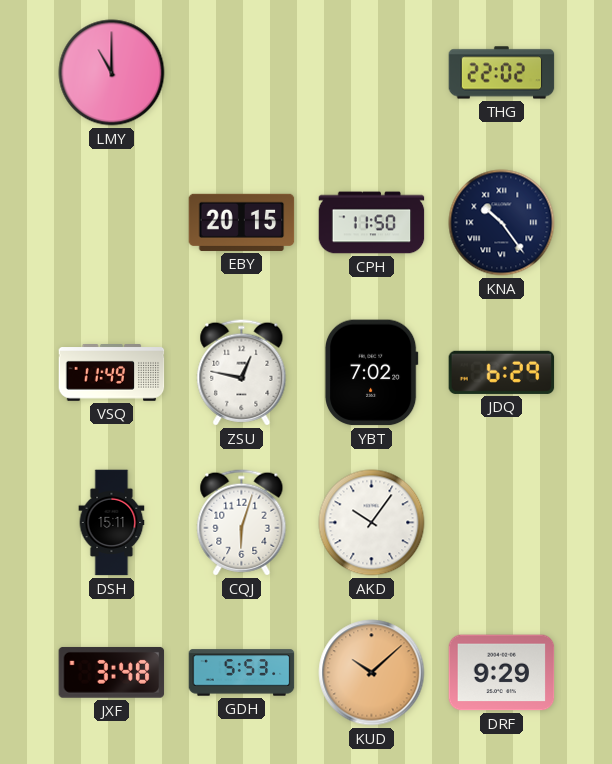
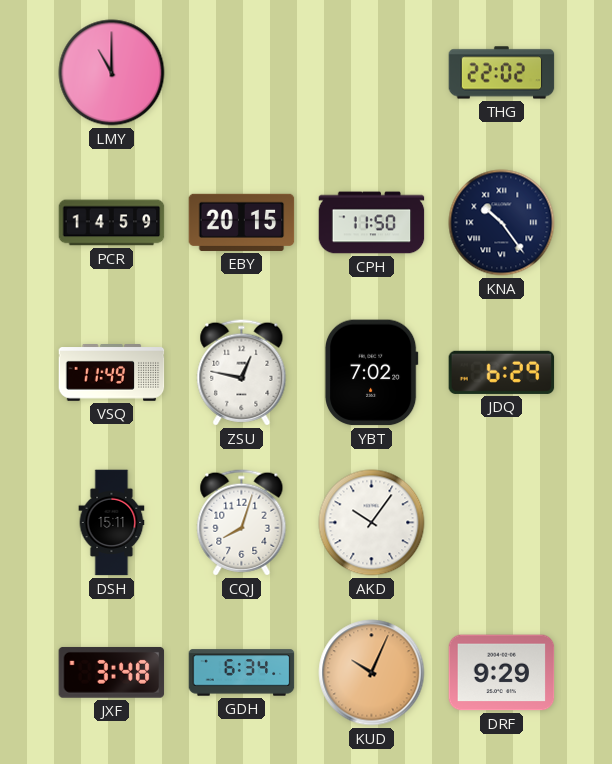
PCR: none -> 14:59 (112, 223)
CQJ: 6:03 -> 8:03 (242, 523)
GDH: 5:53 -> 6:34 (242, 673)
KUD: 10:08 -> 10:04 (372, 673)
